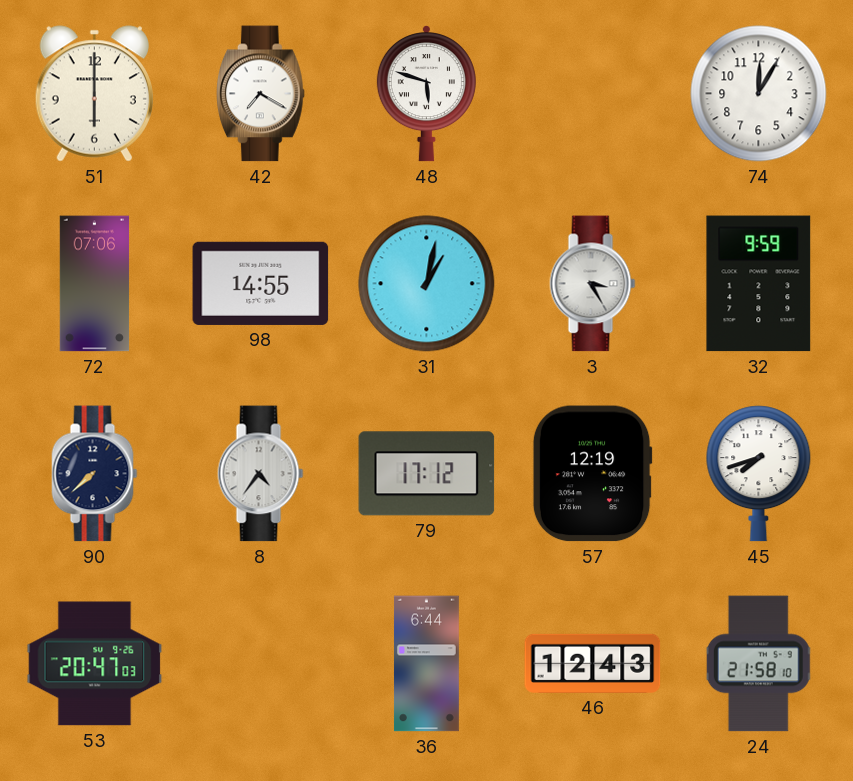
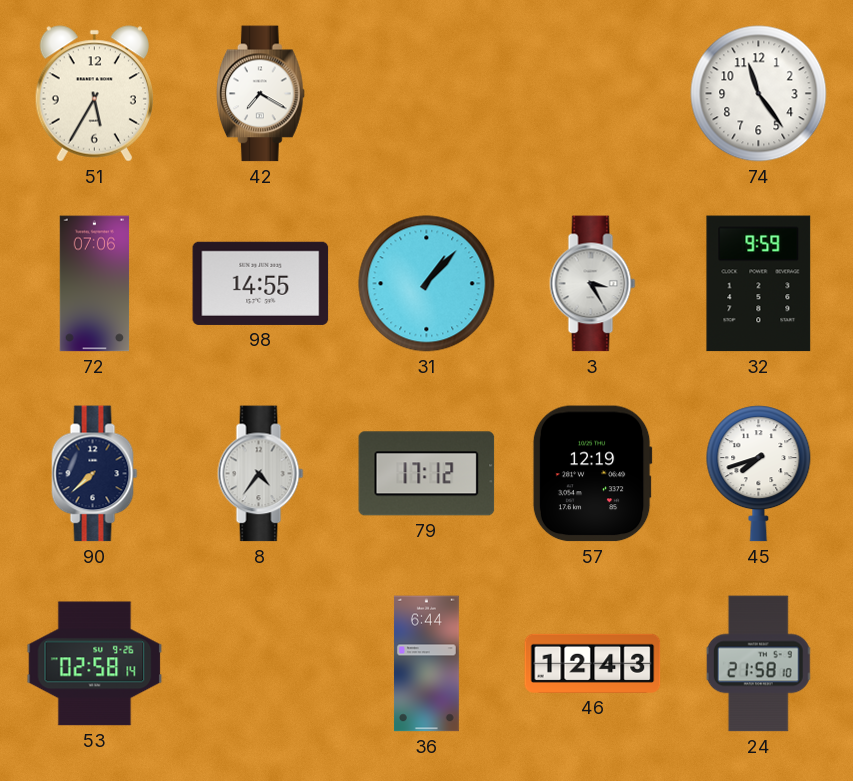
51: 6:00 -> 5:35 (94, 94)
48: 5:48 -> none (426, 94)
74: 12:05 -> 11:24 (759, 94)
31: 1:02 -> 1:07 (427, 284)
53: 20:47 -> 02:58 (95, 664)
